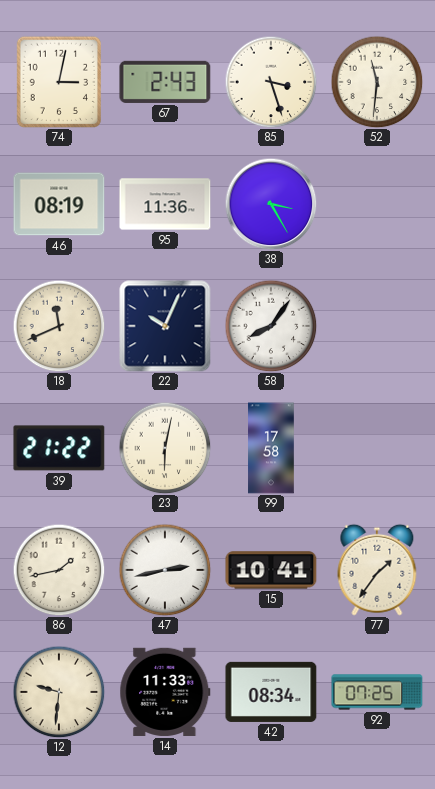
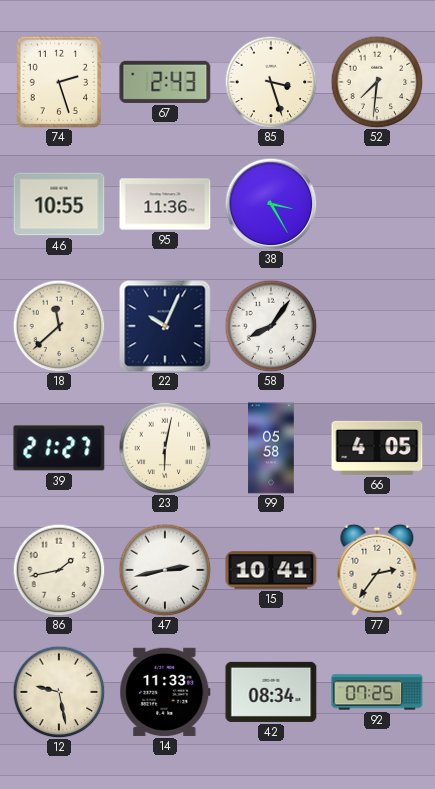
74: 3:02 -> 2:27 (58, 81)
52: 11:31 -> 7:31 (377, 82)
46: 08:19 -> 10:55 (59, 204)
18: 11:41 -> 11:38 (59, 326)
39: 21:22 -> 21:27 (59, 448)
99: 17:58 -> 05:58 (271, 448)
66: none -> 4:05 (377, 448)
77: 1:36 -> 2:36 (377, 570)
12: 9:31 -> 9:28 (59, 692)
